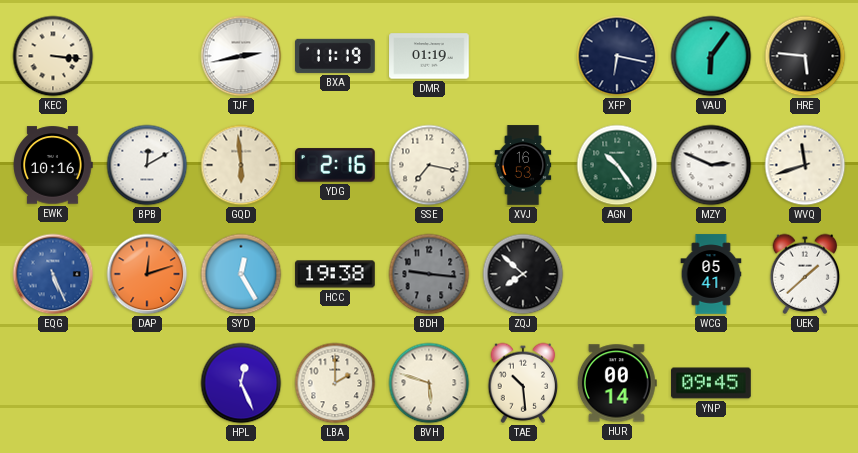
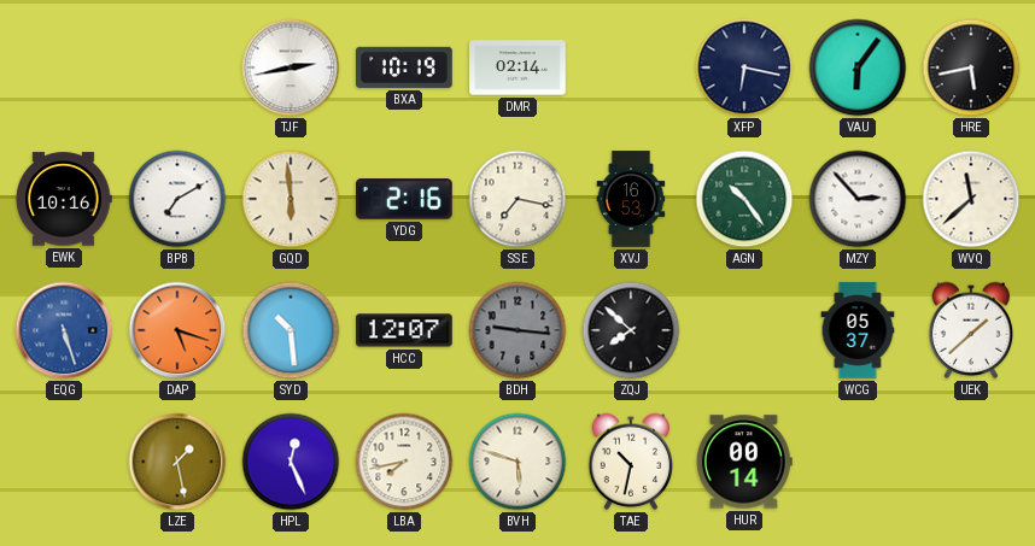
KEC: 3:16 -> none (53, 56)
BXA: 11:19 -> 10:19 (405, 67)
DMR: 01:19 -> 02:14 (517, 67)
HRE: 5:46 -> 5:43 (971, 67)
BPB: 12:10 -> 7:10 (177, 199)
MZY: 2:49 -> 2:53 (858, 199)
WVQ: 11:42 -> 11:38 (971, 199)
EQG: 5:26 -> 5:27 (64, 330)
DAP: 12:12 -> 5:18 (177, 330)
SYD: 12:25 -> 10:29 (291, 330)
HCC: 19:38 -> 12:07 (404, 330)
WCG: 05:41 -> 05:37 (858, 330)
LZE: none -> 1:28 (177, 462)
LBA: 2:00 -> 7:43 (404, 462)
TAE: 10:29 -> 10:32 (631, 462)
YNP: 09:45 -> none (711, 383)
